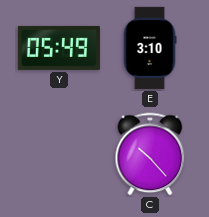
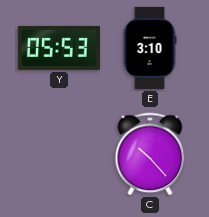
Y: 05:49 -> 05:53 (59, 48)
